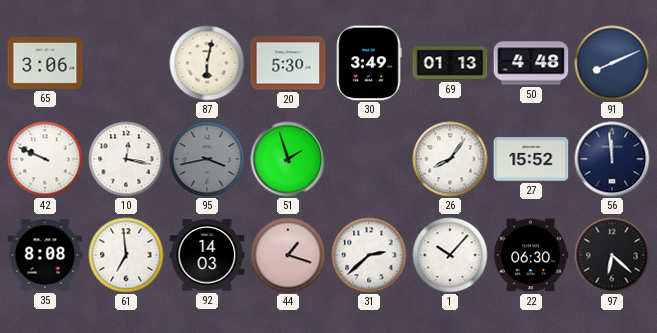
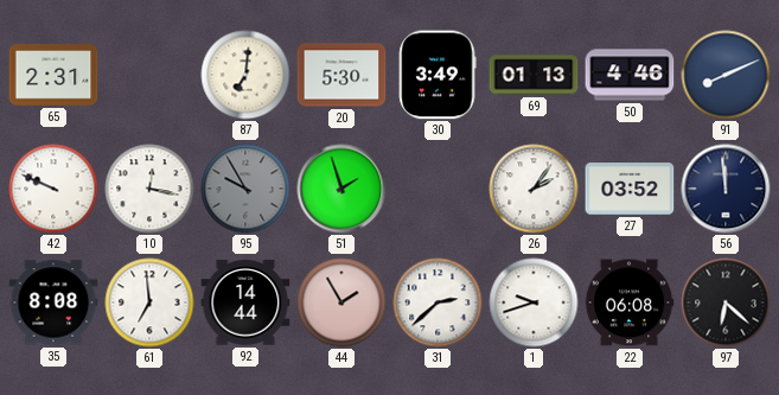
65: 3:06 -> 2:31 (53, 75)
87: 6:02 -> 7:01 (245, 75)
50: 4:48 -> 4:46 (630, 75)
95: 3:43 -> 9:55 (245, 189)
26: 8:06 -> 2:06 (534, 189)
27: 15:52 -> 03:52 (630, 189)
92: 14:03 -> 14:44 (245, 302)
44: 1:18 -> 1:55 (341, 302)
1: 10:07 -> 9:42 (534, 302)
22: 06:30 -> 06:08 (630, 302)
